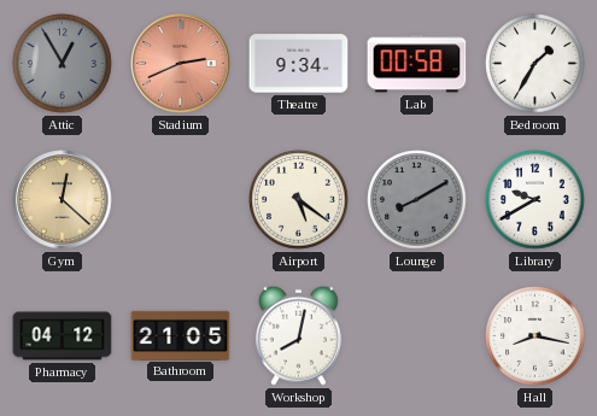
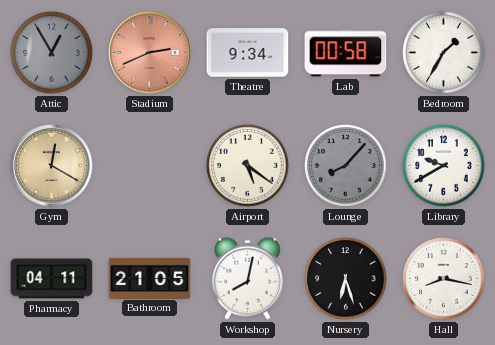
Gym: 12:22 -> 12:20 (52, 166)
Lounge: 8:10 -> 8:07 (346, 166)
Pharmacy: 04:12 -> 04:11 (52, 279)
Nursery: none -> 6:27 (346, 279)
